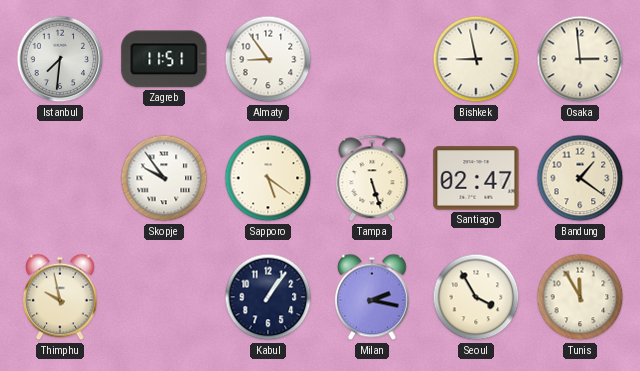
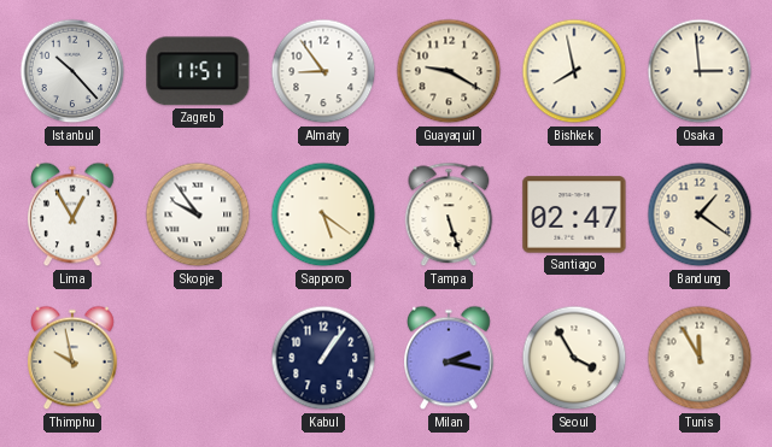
Istanbul: 7:31 -> 10:23 (72, 71)
Guayaquil: none -> 9:20 (449, 71)
Bishkek: 8:58 -> 7:58 (574, 71)
Lima: none -> 12:55 (74, 214)
